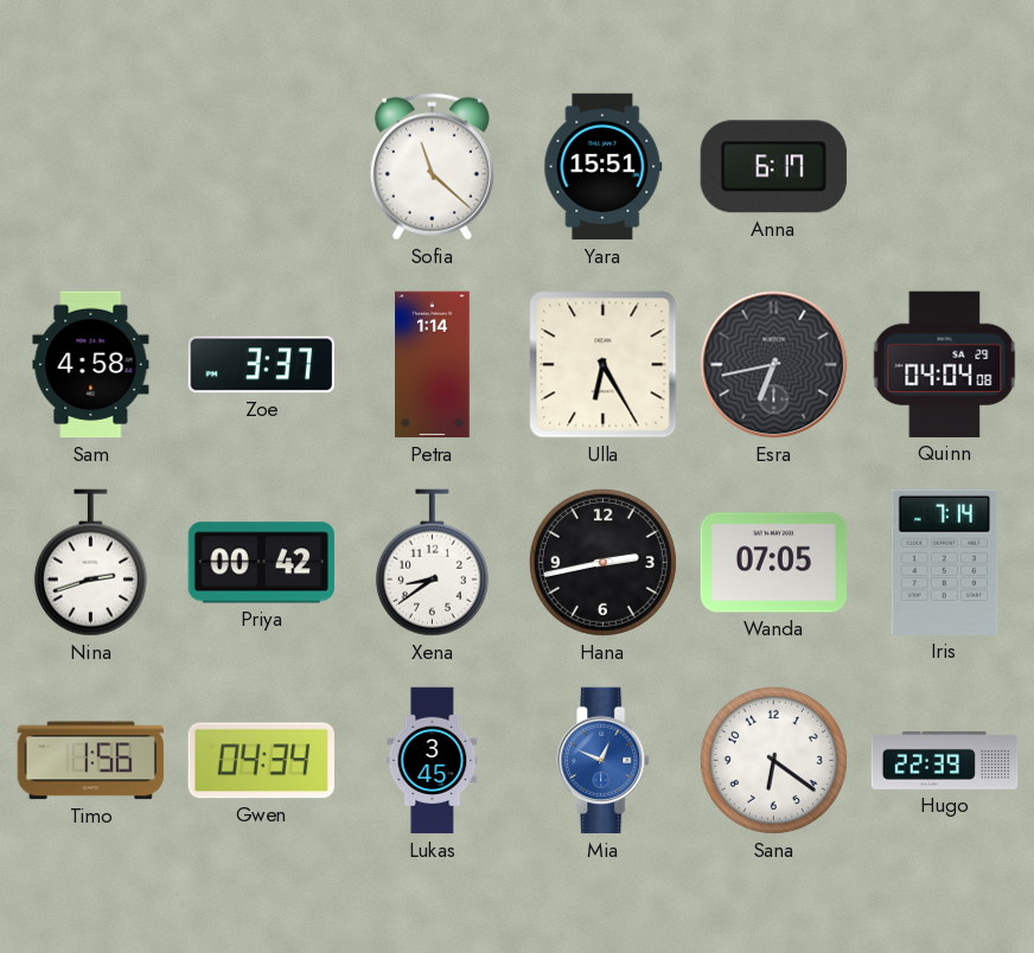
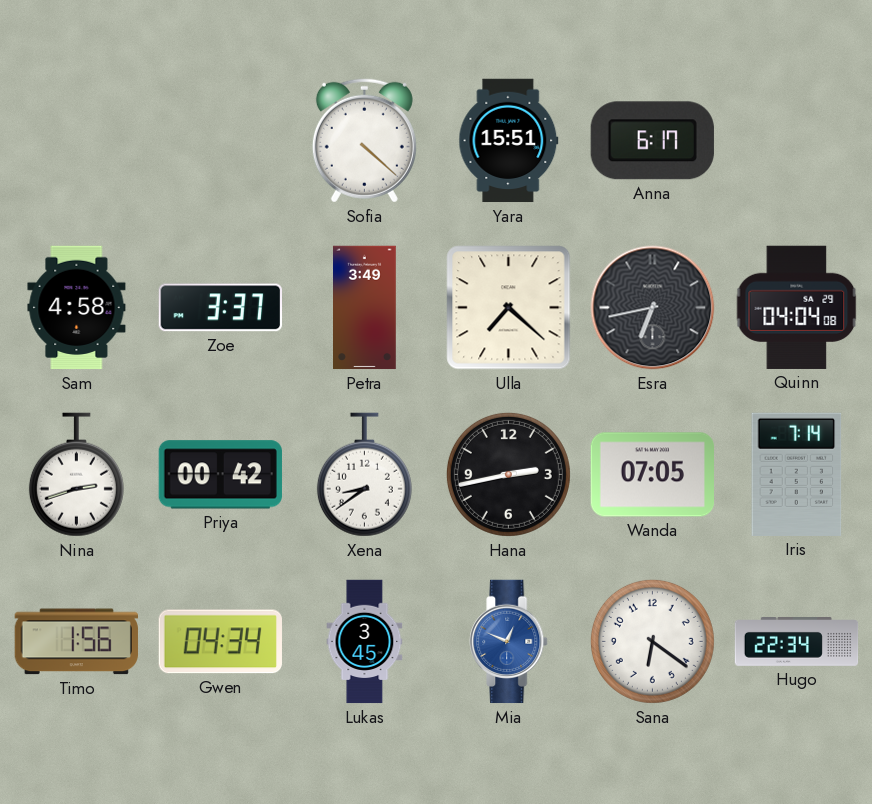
Sofia: 11:22 -> 4:22 (364, 140)
Petra: 1:14 -> 3:49 (365, 308)
Ulla: 6:25 -> 7:22 (509, 308)
Hugo: 22:39 -> 22:34 (797, 642)
